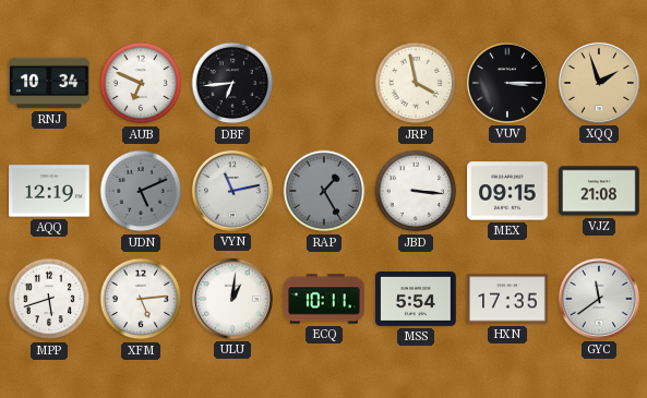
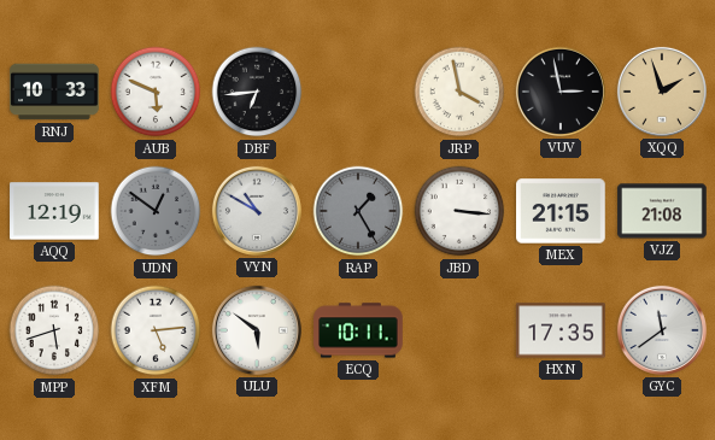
RNJ: 10:34 -> 10:33 (54, 92)
AUB: 6:49 -> 5:49 (156, 92)
VUV: 3:15 -> 2:58 (561, 92)
UDN: 5:11 -> 12:51 (156, 211)
VYN: 11:13 -> 10:50 (257, 211)
MEX: 09:15 -> 21:15 (561, 211)
ULU: 1:01 -> 5:51 (257, 330)
MSS: 5:54 -> none (416, 300)
